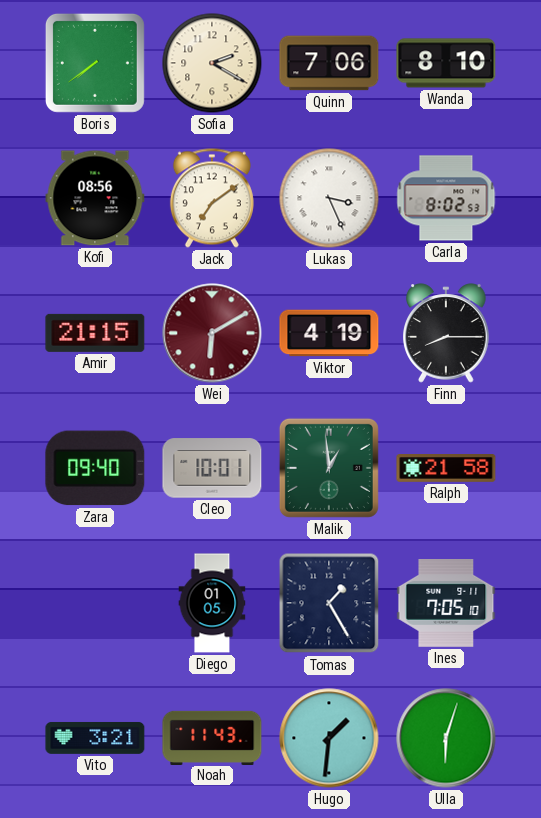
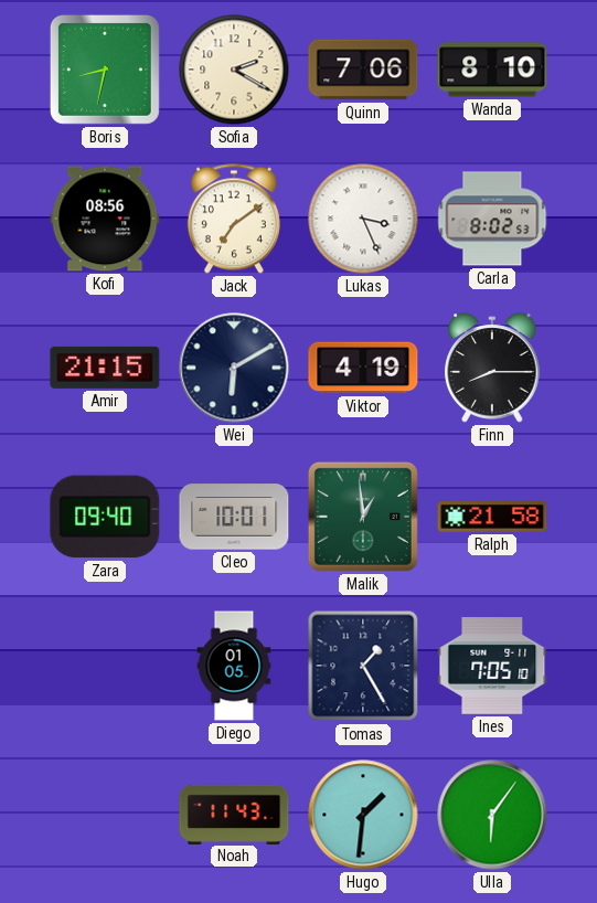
Boris: 7:39 -> 8:32 (105, 70)
Wei dial: burgundy -> navy (234, 368)
Vito: 3:21 -> none (95, 738)
Ulla: 6:03 -> 6:06 (492, 815)
